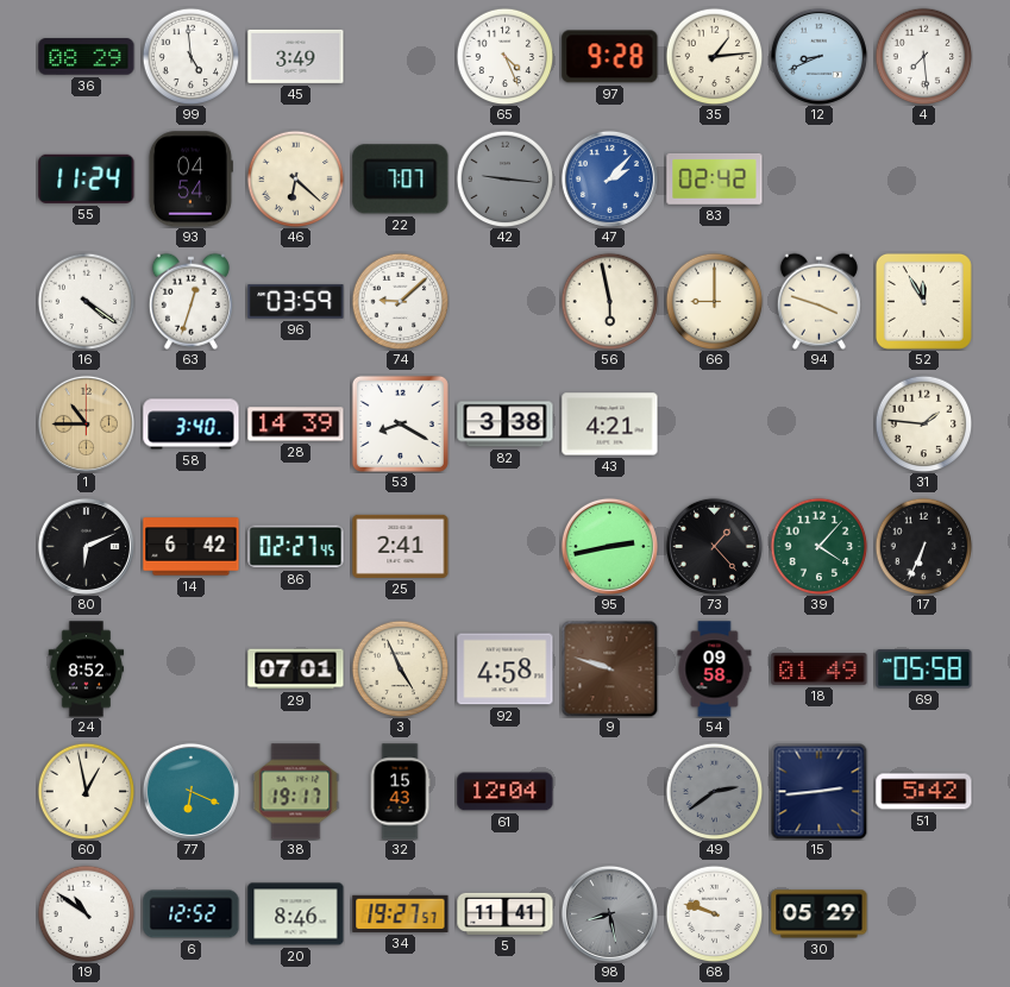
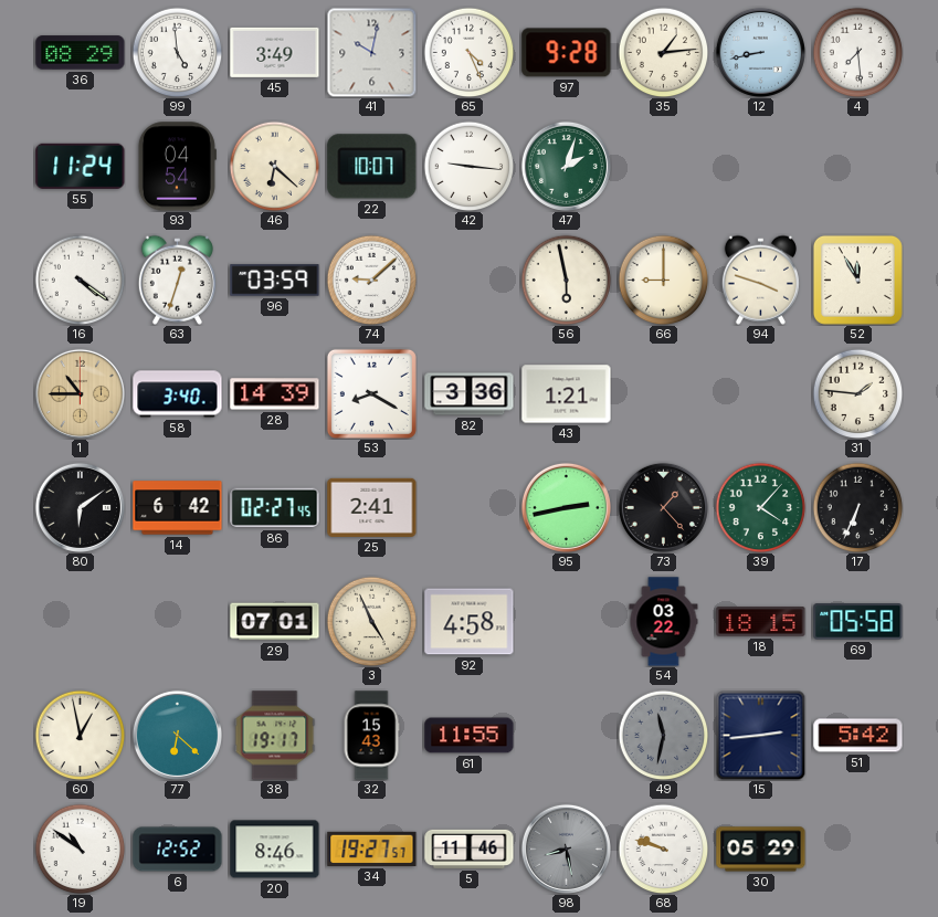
41: none -> 10:02 (371, 52)
12: 8:41 -> 8:43 (760, 52)
22: 7:07 -> 10:07 (372, 167)
42 dial: grey -> white (468, 166)
47: 2:07 -> 2:03 (566, 166)
47 dial: blue -> green (566, 166)
83: 02:42 -> none (715, 178)
82: 3:38 -> 3:36 (470, 394)
43: 4:21 -> 1:21 (567, 394)
80: 6:11 -> 6:09 (80, 507)
24: 8:52 -> none (87, 669)
9: 9:48 -> none (609, 668)
54: 09:58 -> 03:22 (664, 622)
18: 01:49 -> 18:15 (761, 622)
77: 6:19 -> 6:22 (177, 735)
61: 12:04 -> 11:55 (470, 736)
49: 2:39 -> 11:32 (663, 735)
5: 11:41 -> 11:46 (470, 849)
